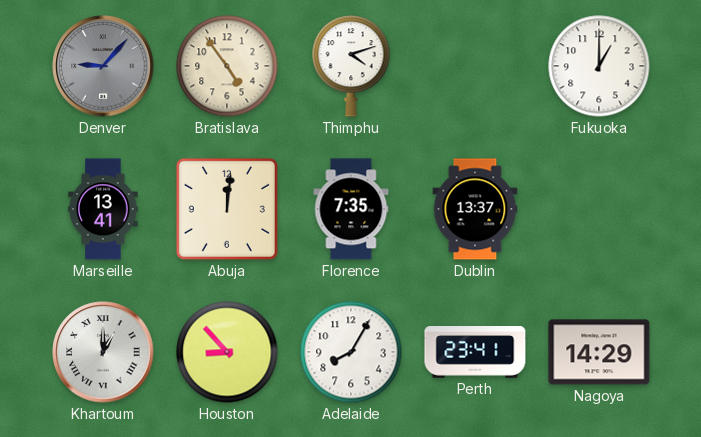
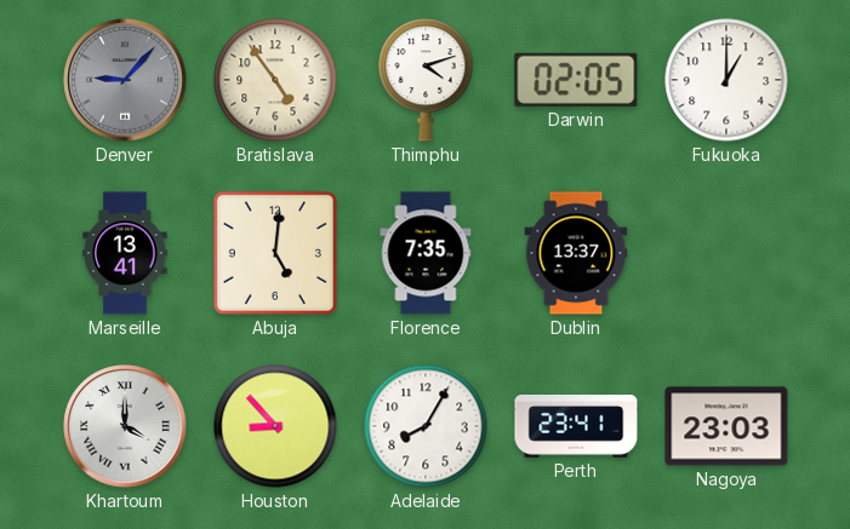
Darwin: none -> 02:05 (576, 80)
Abuja: 12:01 -> 5:01 (275, 253)
Khartoum: 1:00 -> 4:00 (125, 426)
Nagoya: 14:29 -> 23:03 (726, 426)
